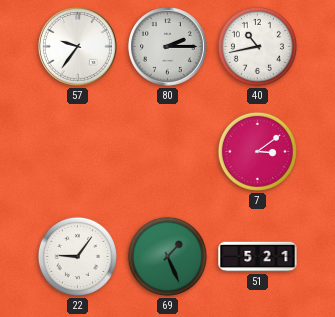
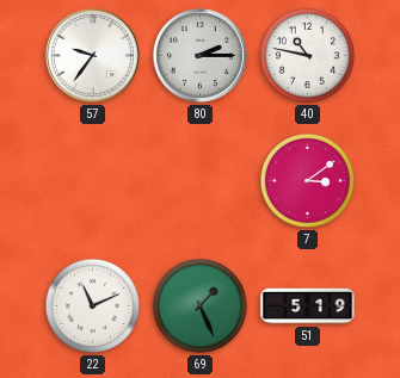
40: 10:43 -> 10:47 (307, 55)
22: 9:06 -> 11:11 (92, 305)
51: 5:21 -> 5:19 (308, 306)
